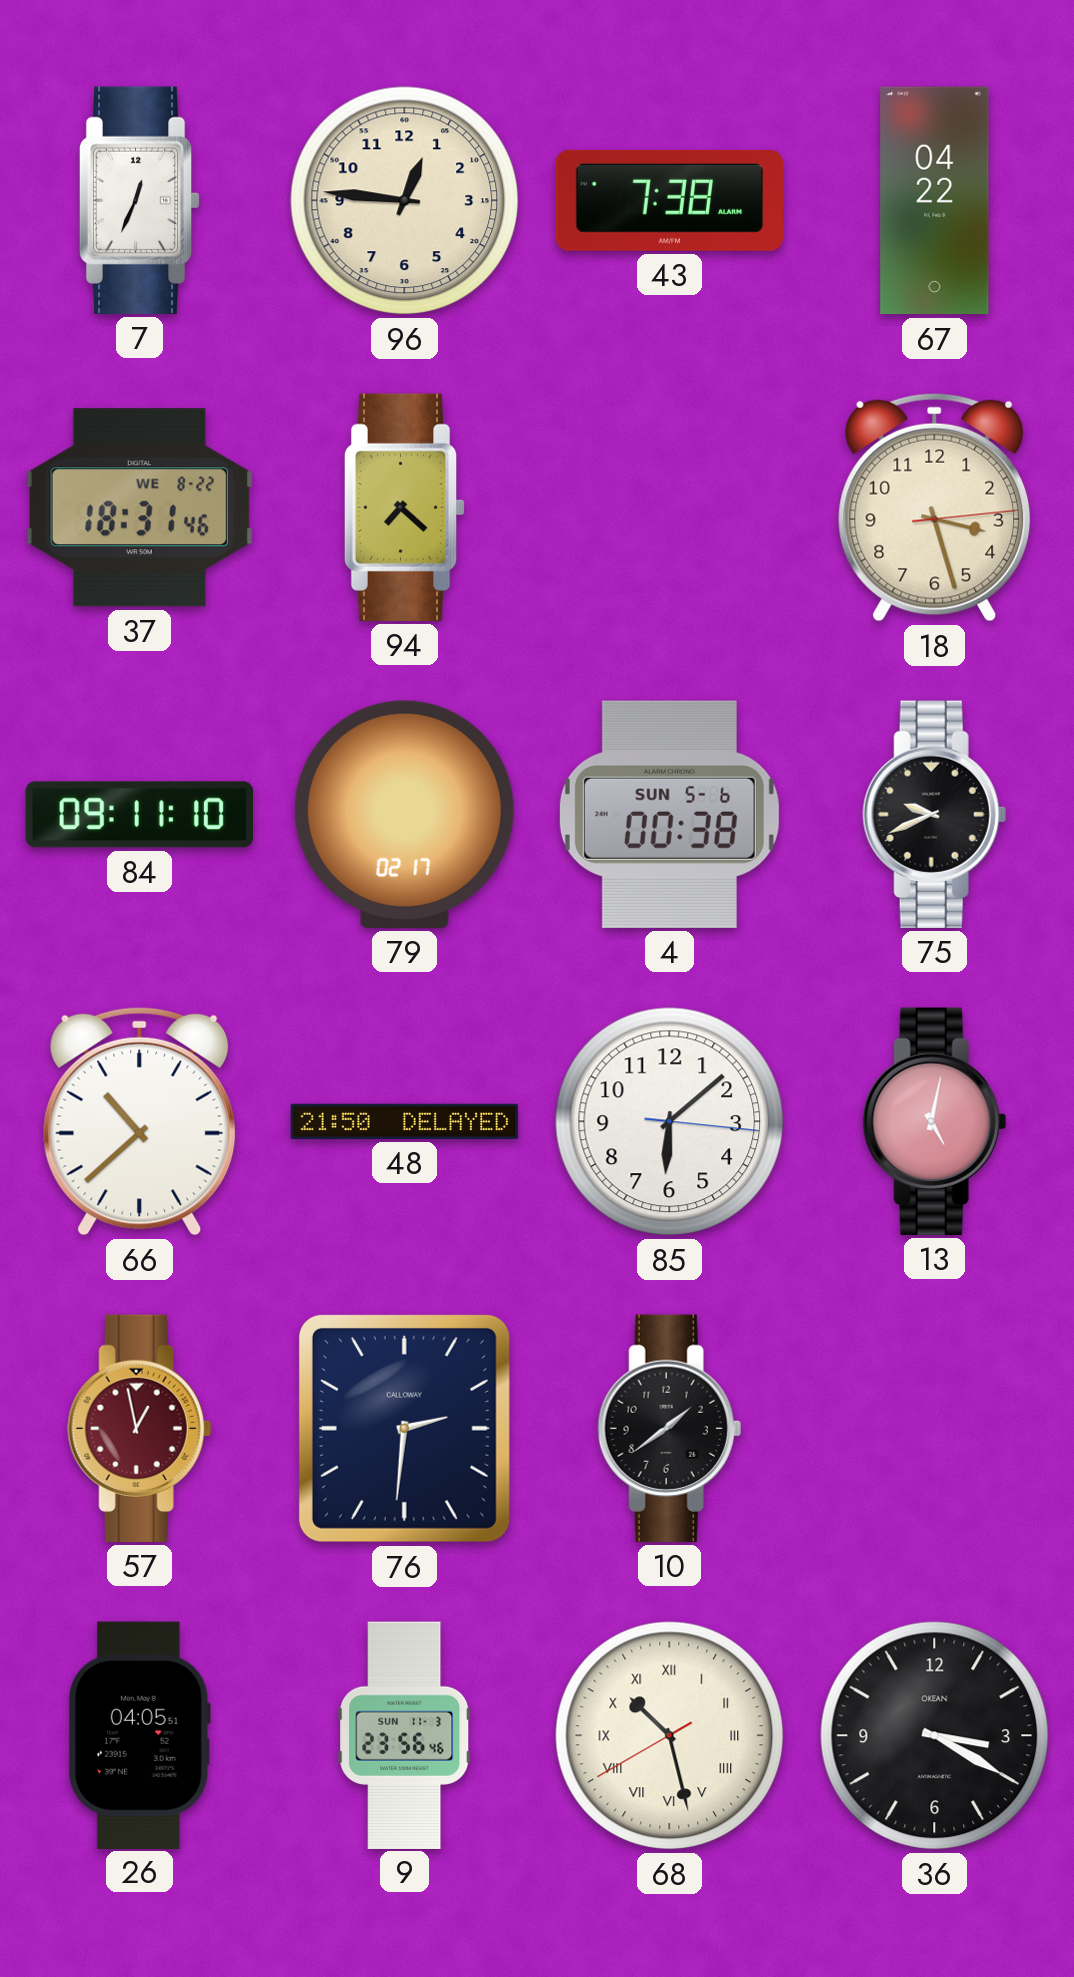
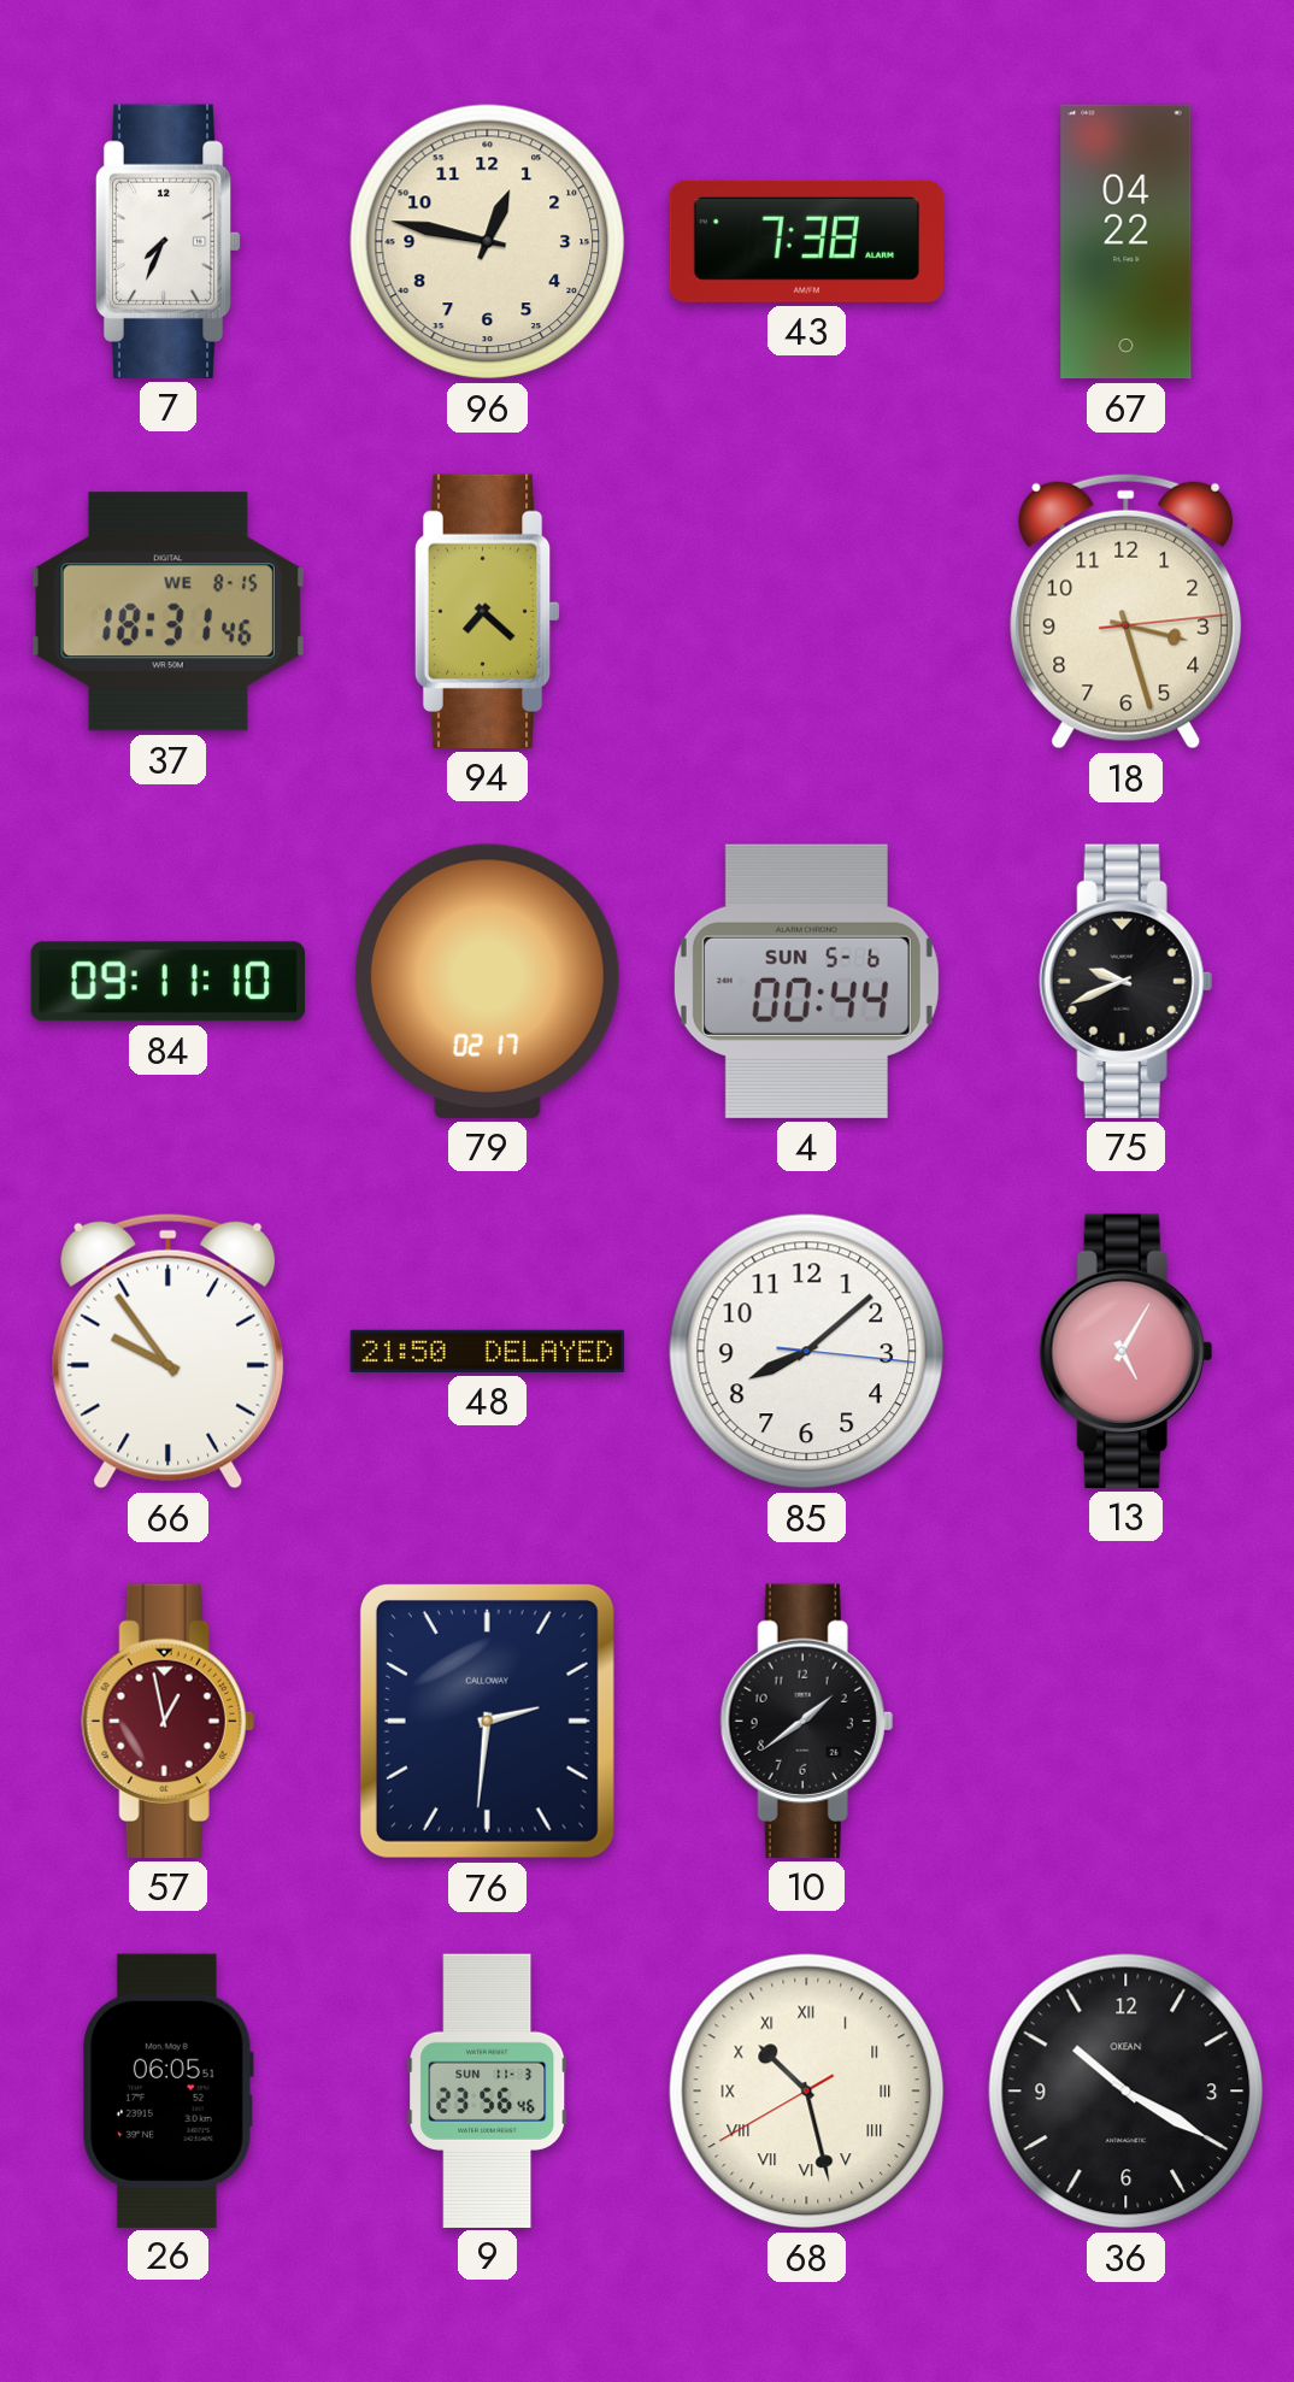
7: 12:34 -> 7:34 (167, 241)
96: 12:46 -> 12:47 (488, 242)
37 date: WE 8-22 -> WE 8-15 (167, 612)
4: 00:38 -> 00:44 (806, 981)
66: 10:38 -> 9:54 (169, 1351)
85: 6:08 -> 8:08 (807, 1352)
13: 5:02 -> 5:05 (1125, 1351)
26: 04:05 -> 06:05 (169, 2090)
36: 3:20 -> 10:20 (1127, 2092)
